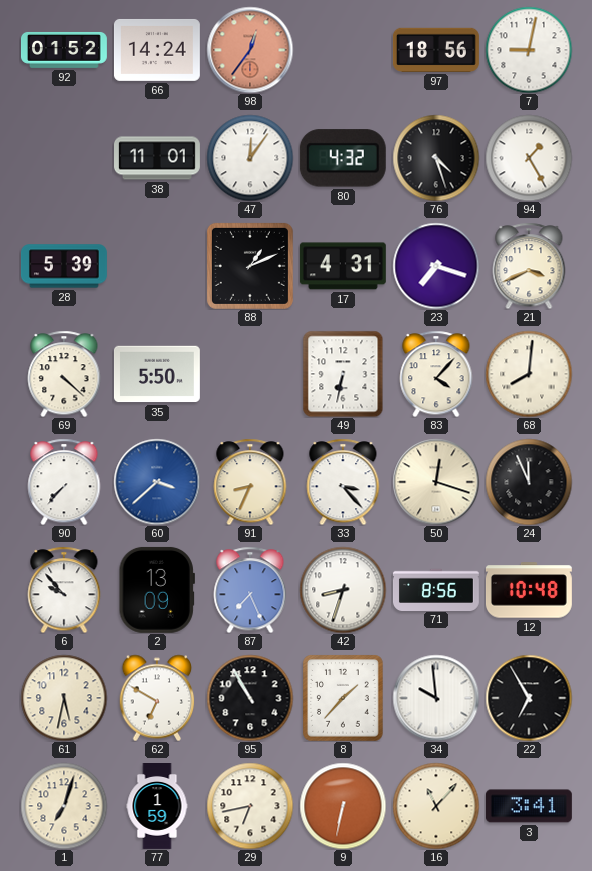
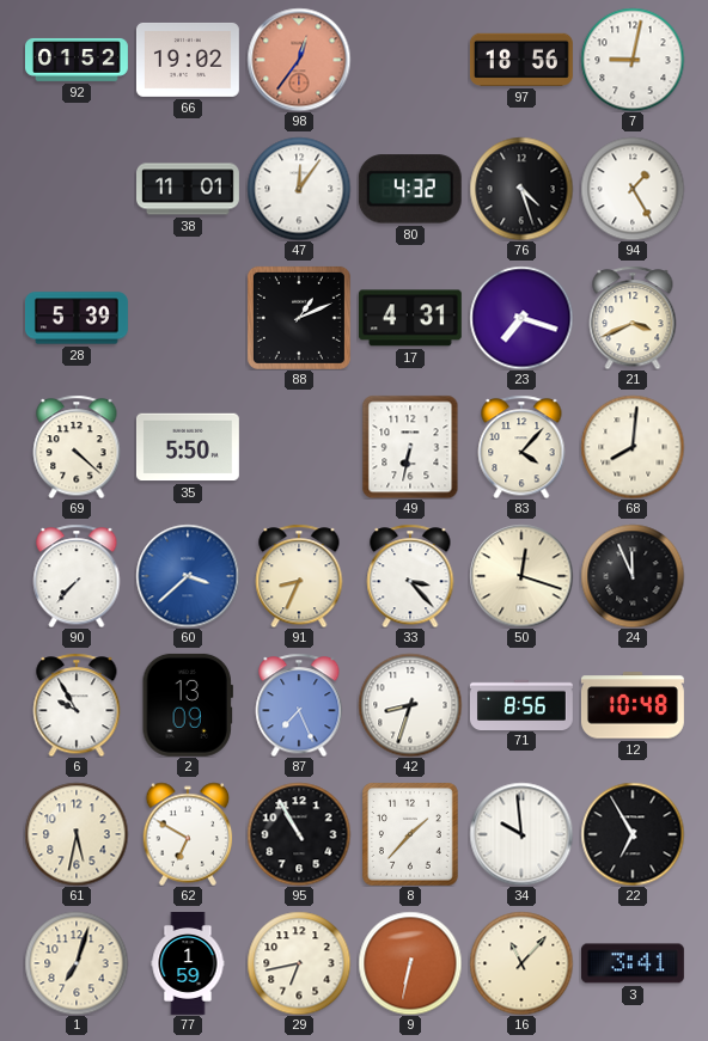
66: 14:24 -> 19:02 (188, 60)
6: 9:53 -> 9:55 (77, 705)
